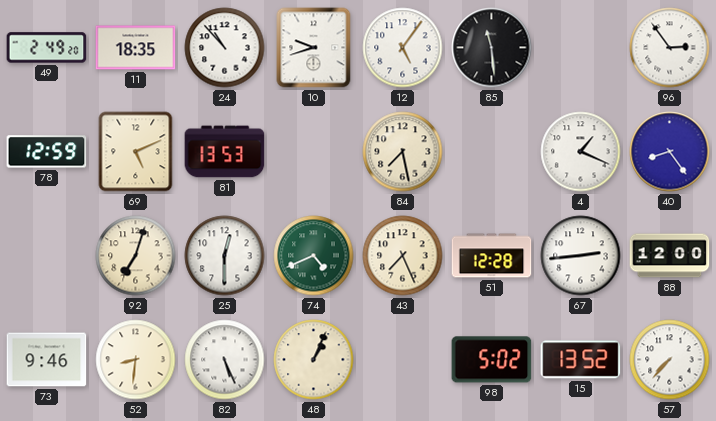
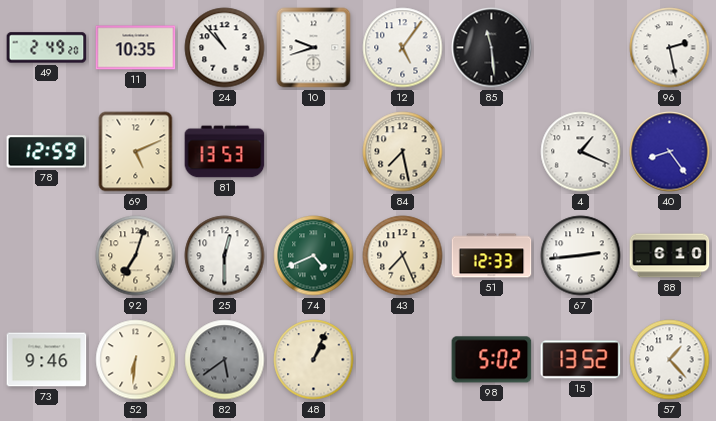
11: 18:35 -> 10:35 (136, 48)
96: 2:54 -> 2:28 (670, 48)
51: 12:28 -> 12:33 (492, 256)
88: 12:00 -> 6:10 (670, 256)
52: 8:31 -> 6:31 (136, 360)
82: 5:26 -> 5:39 (225, 360)
82 dial: white -> grey (225, 360)
57: 7:37 -> 1:23 (670, 360)
